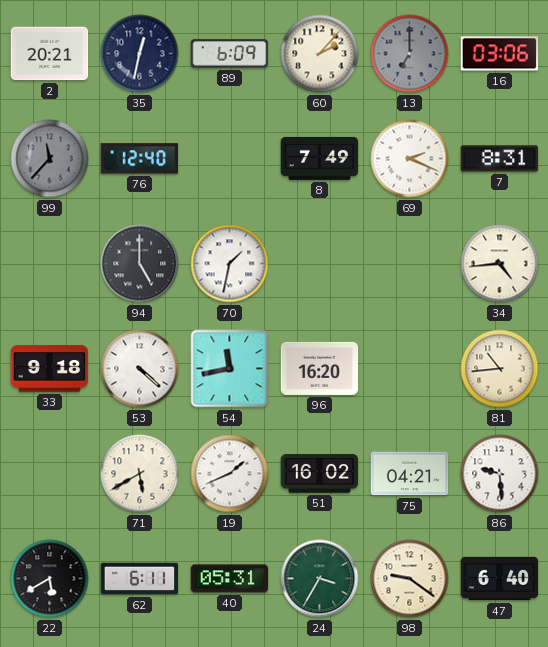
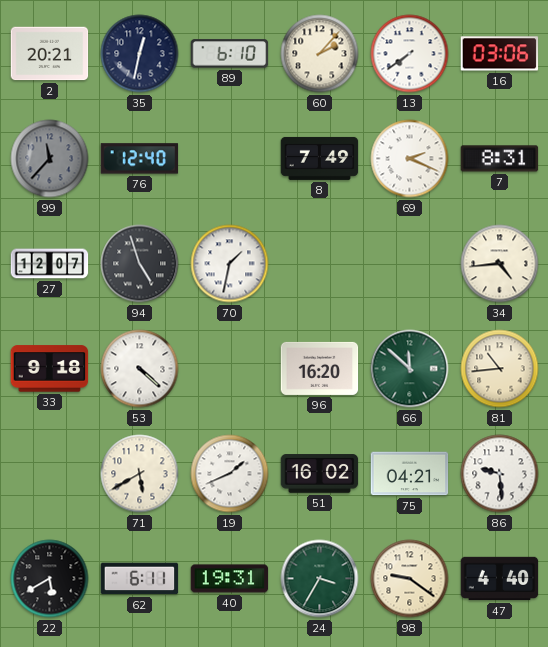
89: 6:09 -> 6:10 (230, 54)
13: 7:00 -> 7:39 (410, 54)
13 dial: grey -> white (410, 54)
27: none -> 12:07 (50, 264)
94: 5:00 -> 4:57 (140, 264)
54: 11:43 -> none (230, 369)
66: none -> 11:52 (410, 369)
40: 05:31 -> 19:31 (230, 579)
47: 6:40 -> 4:40 (500, 579)
